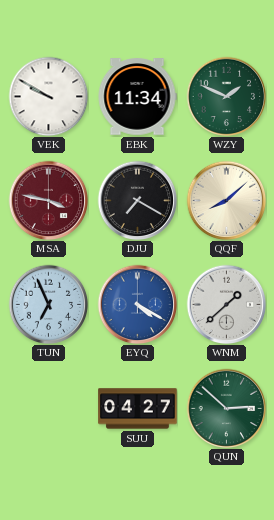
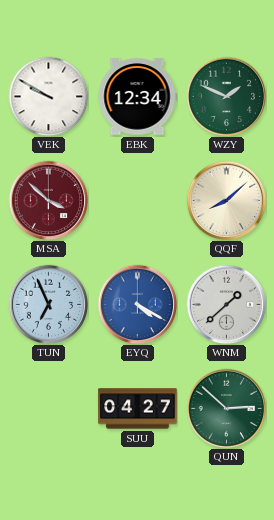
EBK: 11:34 -> 12:34 (137, 97)
MSA: 3:47 -> 3:52 (48, 200)
DJU: 7:20 -> none (137, 200)
